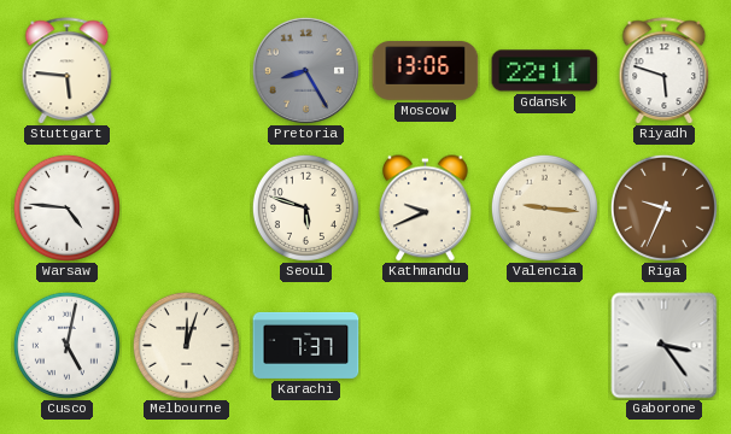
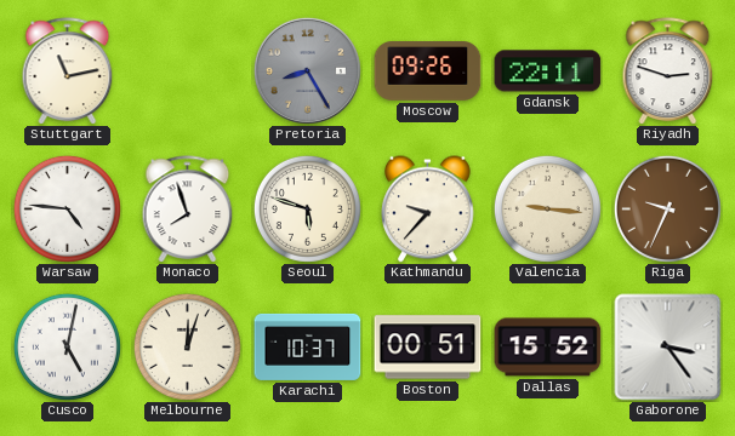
Stuttgart: 5:46 -> 11:13 (68, 70)
Moscow: 13:06 -> 09:26 (428, 71)
Riyadh: 5:48 -> 2:48 (668, 70)
Monaco: none -> 7:57 (188, 208)
Kathmandu: 9:41 -> 9:37 (428, 210)
Karachi: 7:37 -> 10:37 (308, 346)
Boston: none -> 00:51 (428, 348)
Dallas: none -> 15:52 (548, 348)
